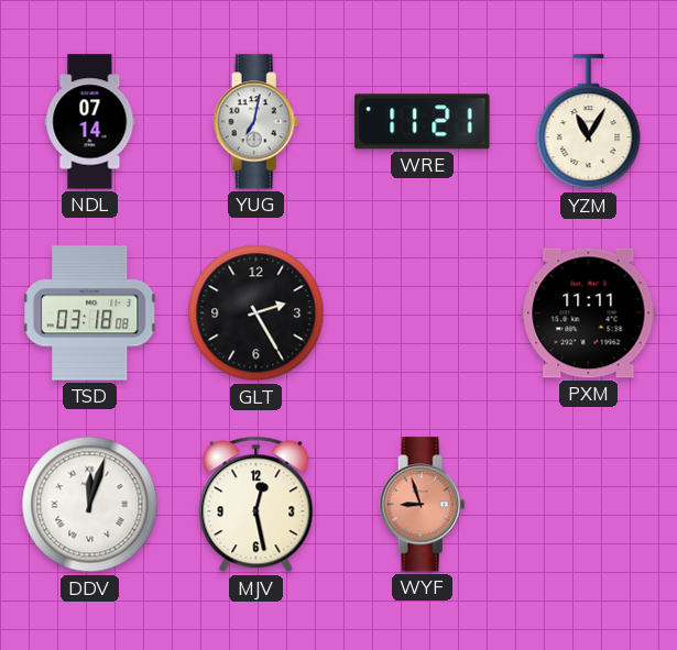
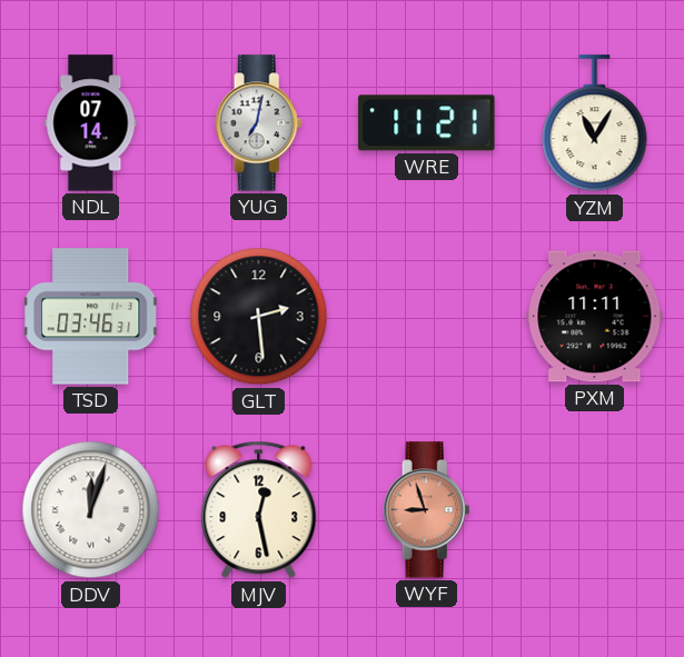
TSD: 03:18 -> 03:46 (91, 317)
GLT: 2:25 -> 2:29 (259, 317)
